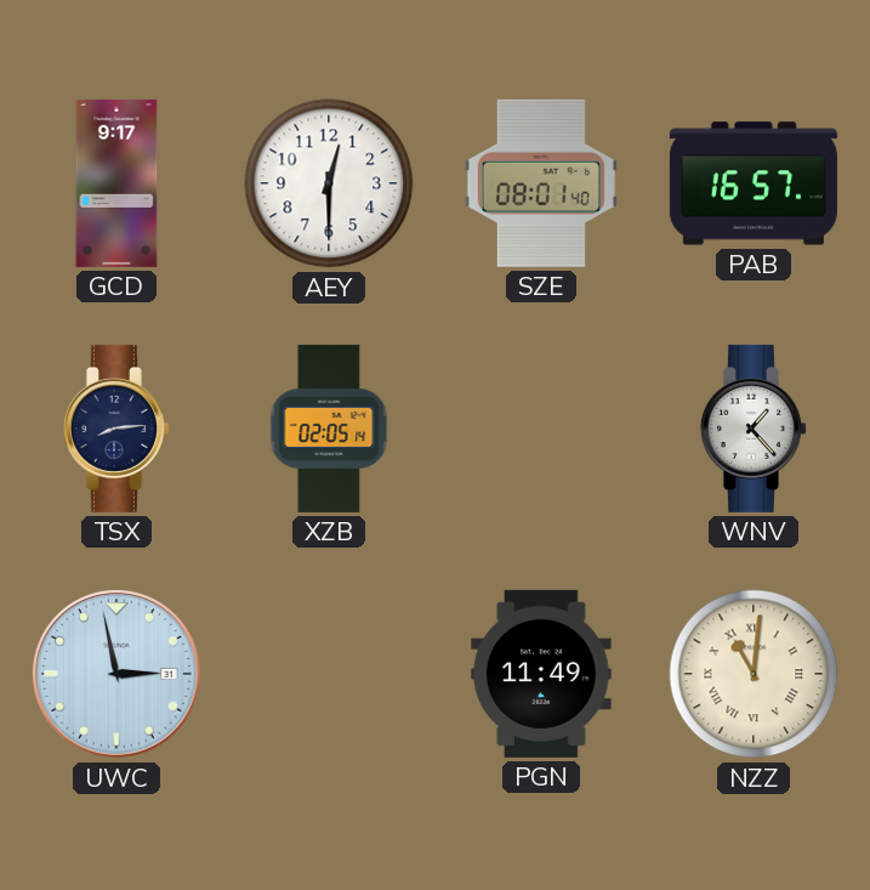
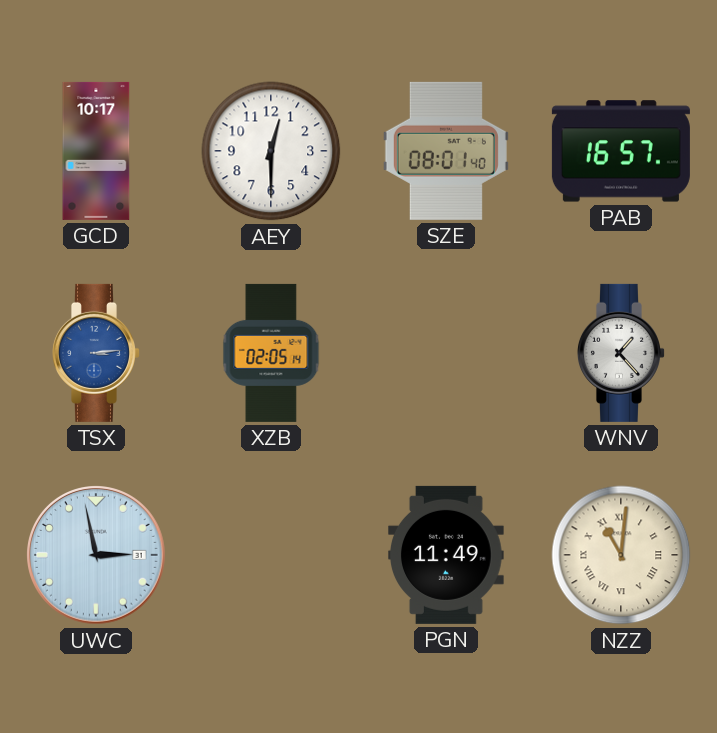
GCD: 9:17 -> 10:17 (96, 151)
TSX: 8:14 -> 3:14 (96, 353)
TSX dial: navy -> blue (96, 353)
